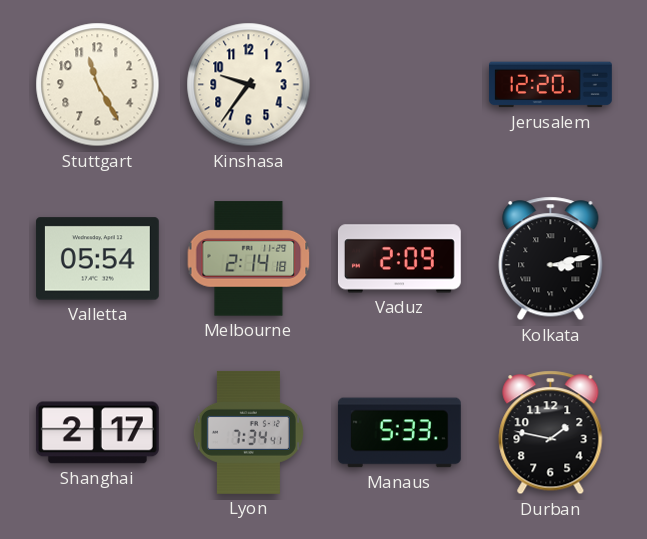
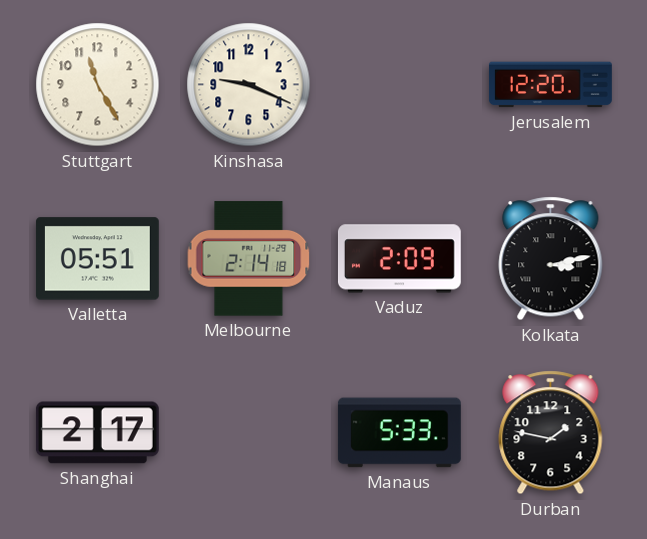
Kinshasa: 9:36 -> 9:19 (249, 85)
Valletta: 05:54 -> 05:51 (97, 259)
Lyon: 7:34 -> none (248, 432)
